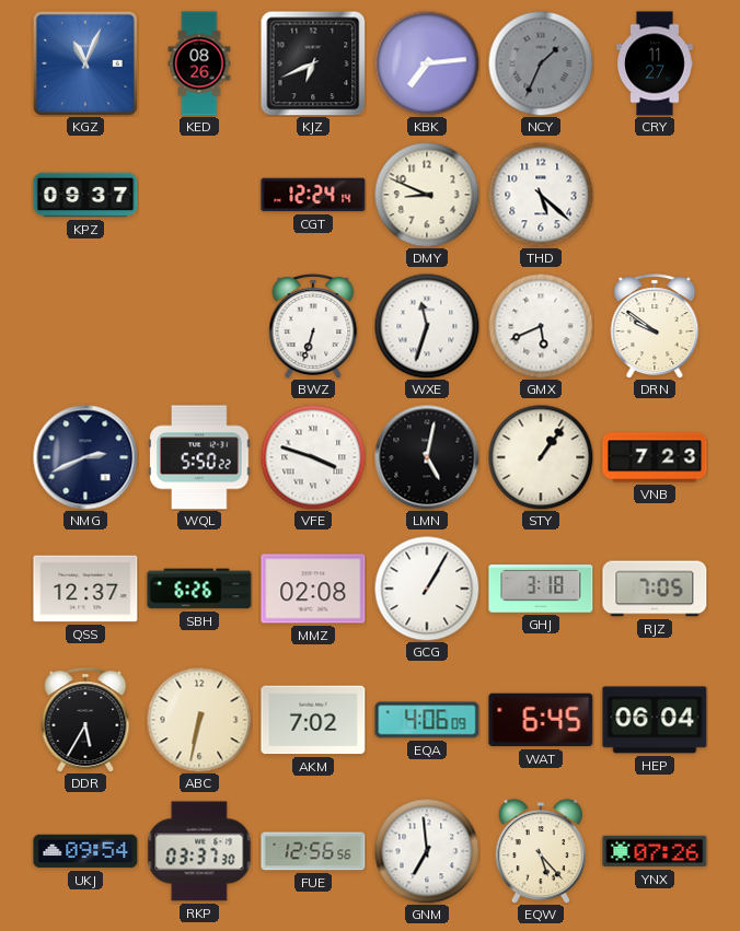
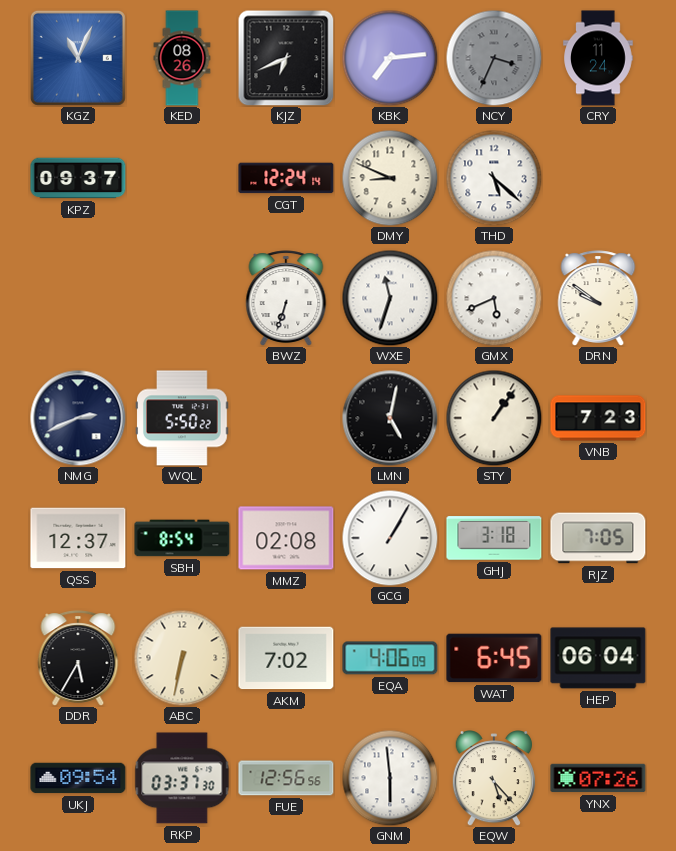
NCY: 1:34 -> 3:34 (494, 58)
CRY: 11:27 -> 11:24 (598, 58)
VFE: 3:48 -> none (313, 457)
SBH: 6:26 -> 8:54 (182, 538)
GNM: 6:59 -> 5:59 (390, 778)
